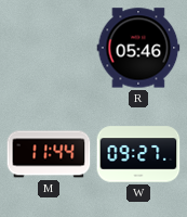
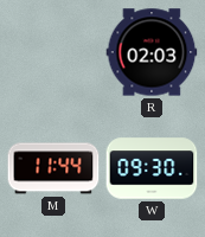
R: 05:46 -> 02:03 (152, 52)
W: 09:27 -> 09:30 (152, 168)
